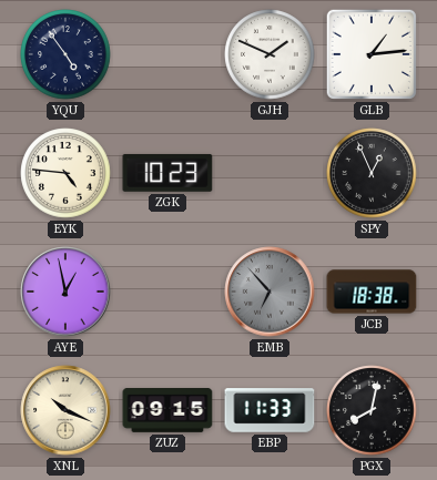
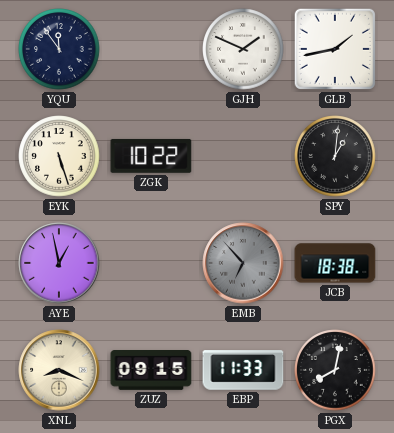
YQU: 4:54 -> 11:54 (59, 49)
GLB: 1:14 -> 1:43 (335, 49)
EYK: 4:46 -> 5:27 (59, 156)
ZGK: 10:23 -> 10:22 (151, 156)
SPY: 12:56 -> 1:01 (335, 156)
XNL: 10:19 -> 8:19 (59, 370)
